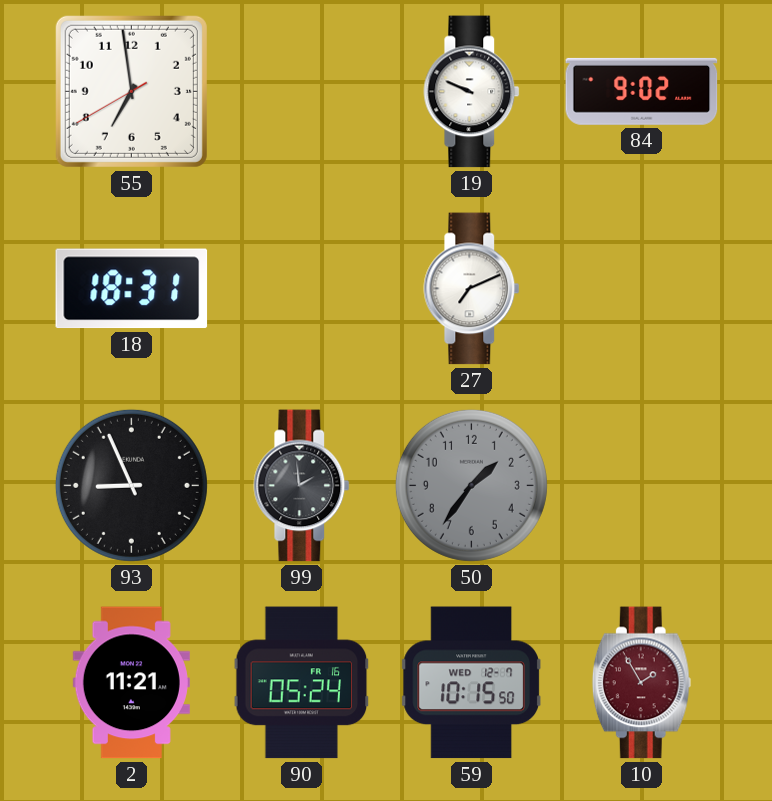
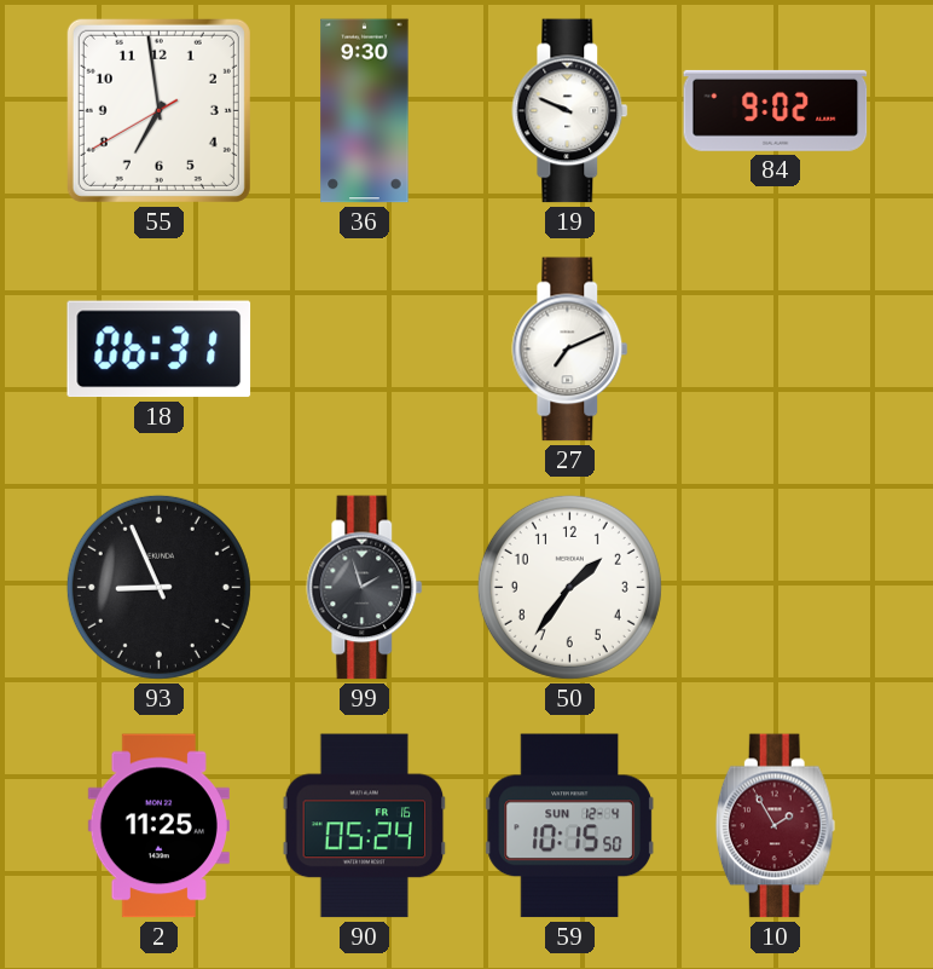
36: none -> 9:30 (365, 111)
18: 18:31 -> 06:31 (160, 350)
99: 1:59 -> 1:57 (365, 588)
50 dial: grey -> white (569, 587)
2: 11:21 -> 11:25 (158, 826)
59 date: WED 12-7 -> SUN 12-4 (569, 826)
